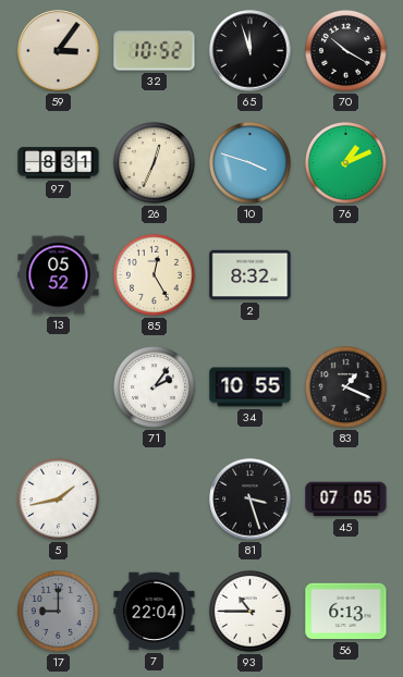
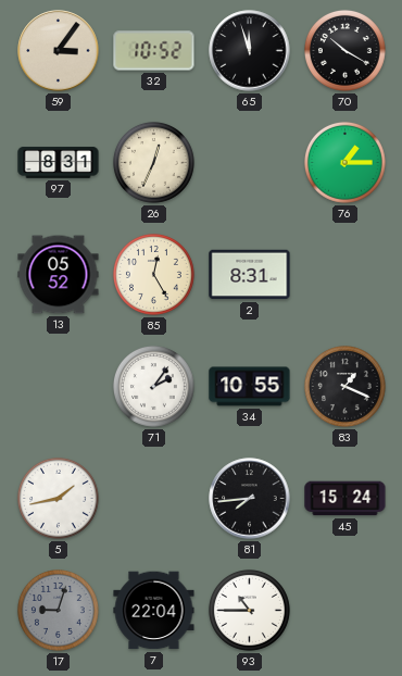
10: 3:48 -> none (249, 162)
76: 1:11 -> 1:15 (344, 162)
2: 8:32 -> 8:31 (250, 275)
81: 3:27 -> 7:44 (250, 499)
45: 07:05 -> 15:24 (346, 499)
17: 9:00 -> 9:03 (58, 610)
56: 6:13 -> none (346, 612)
